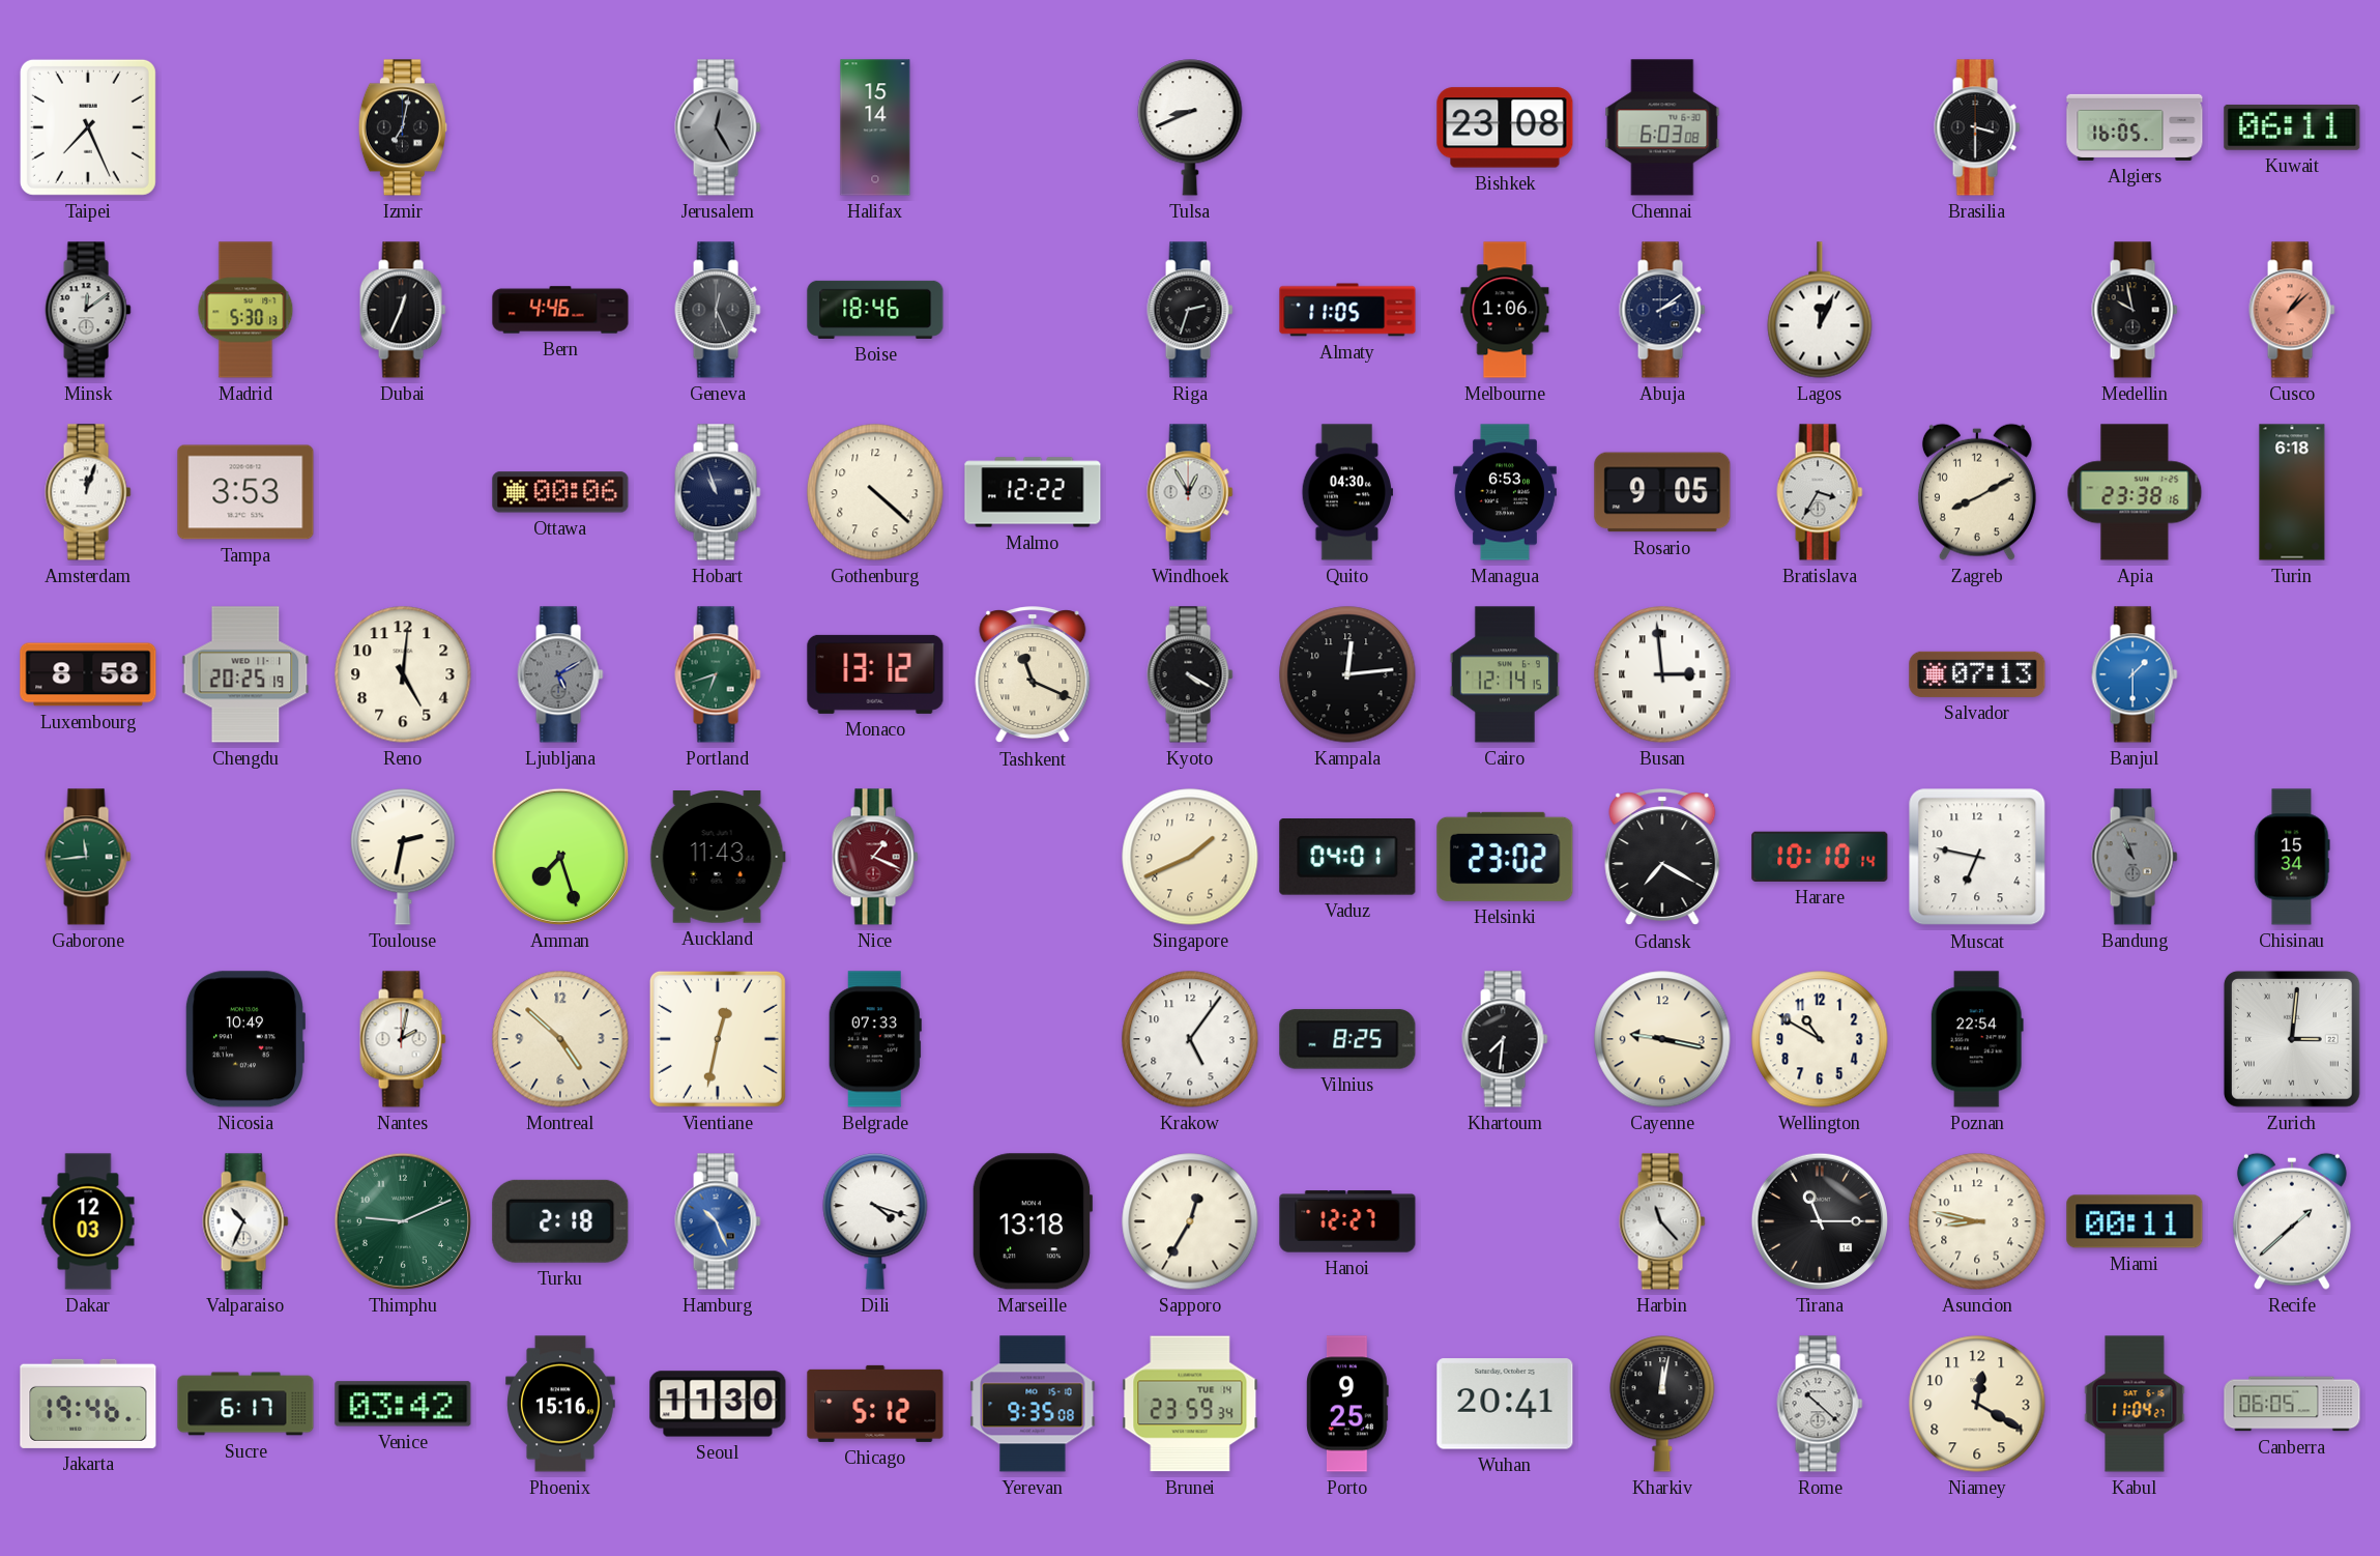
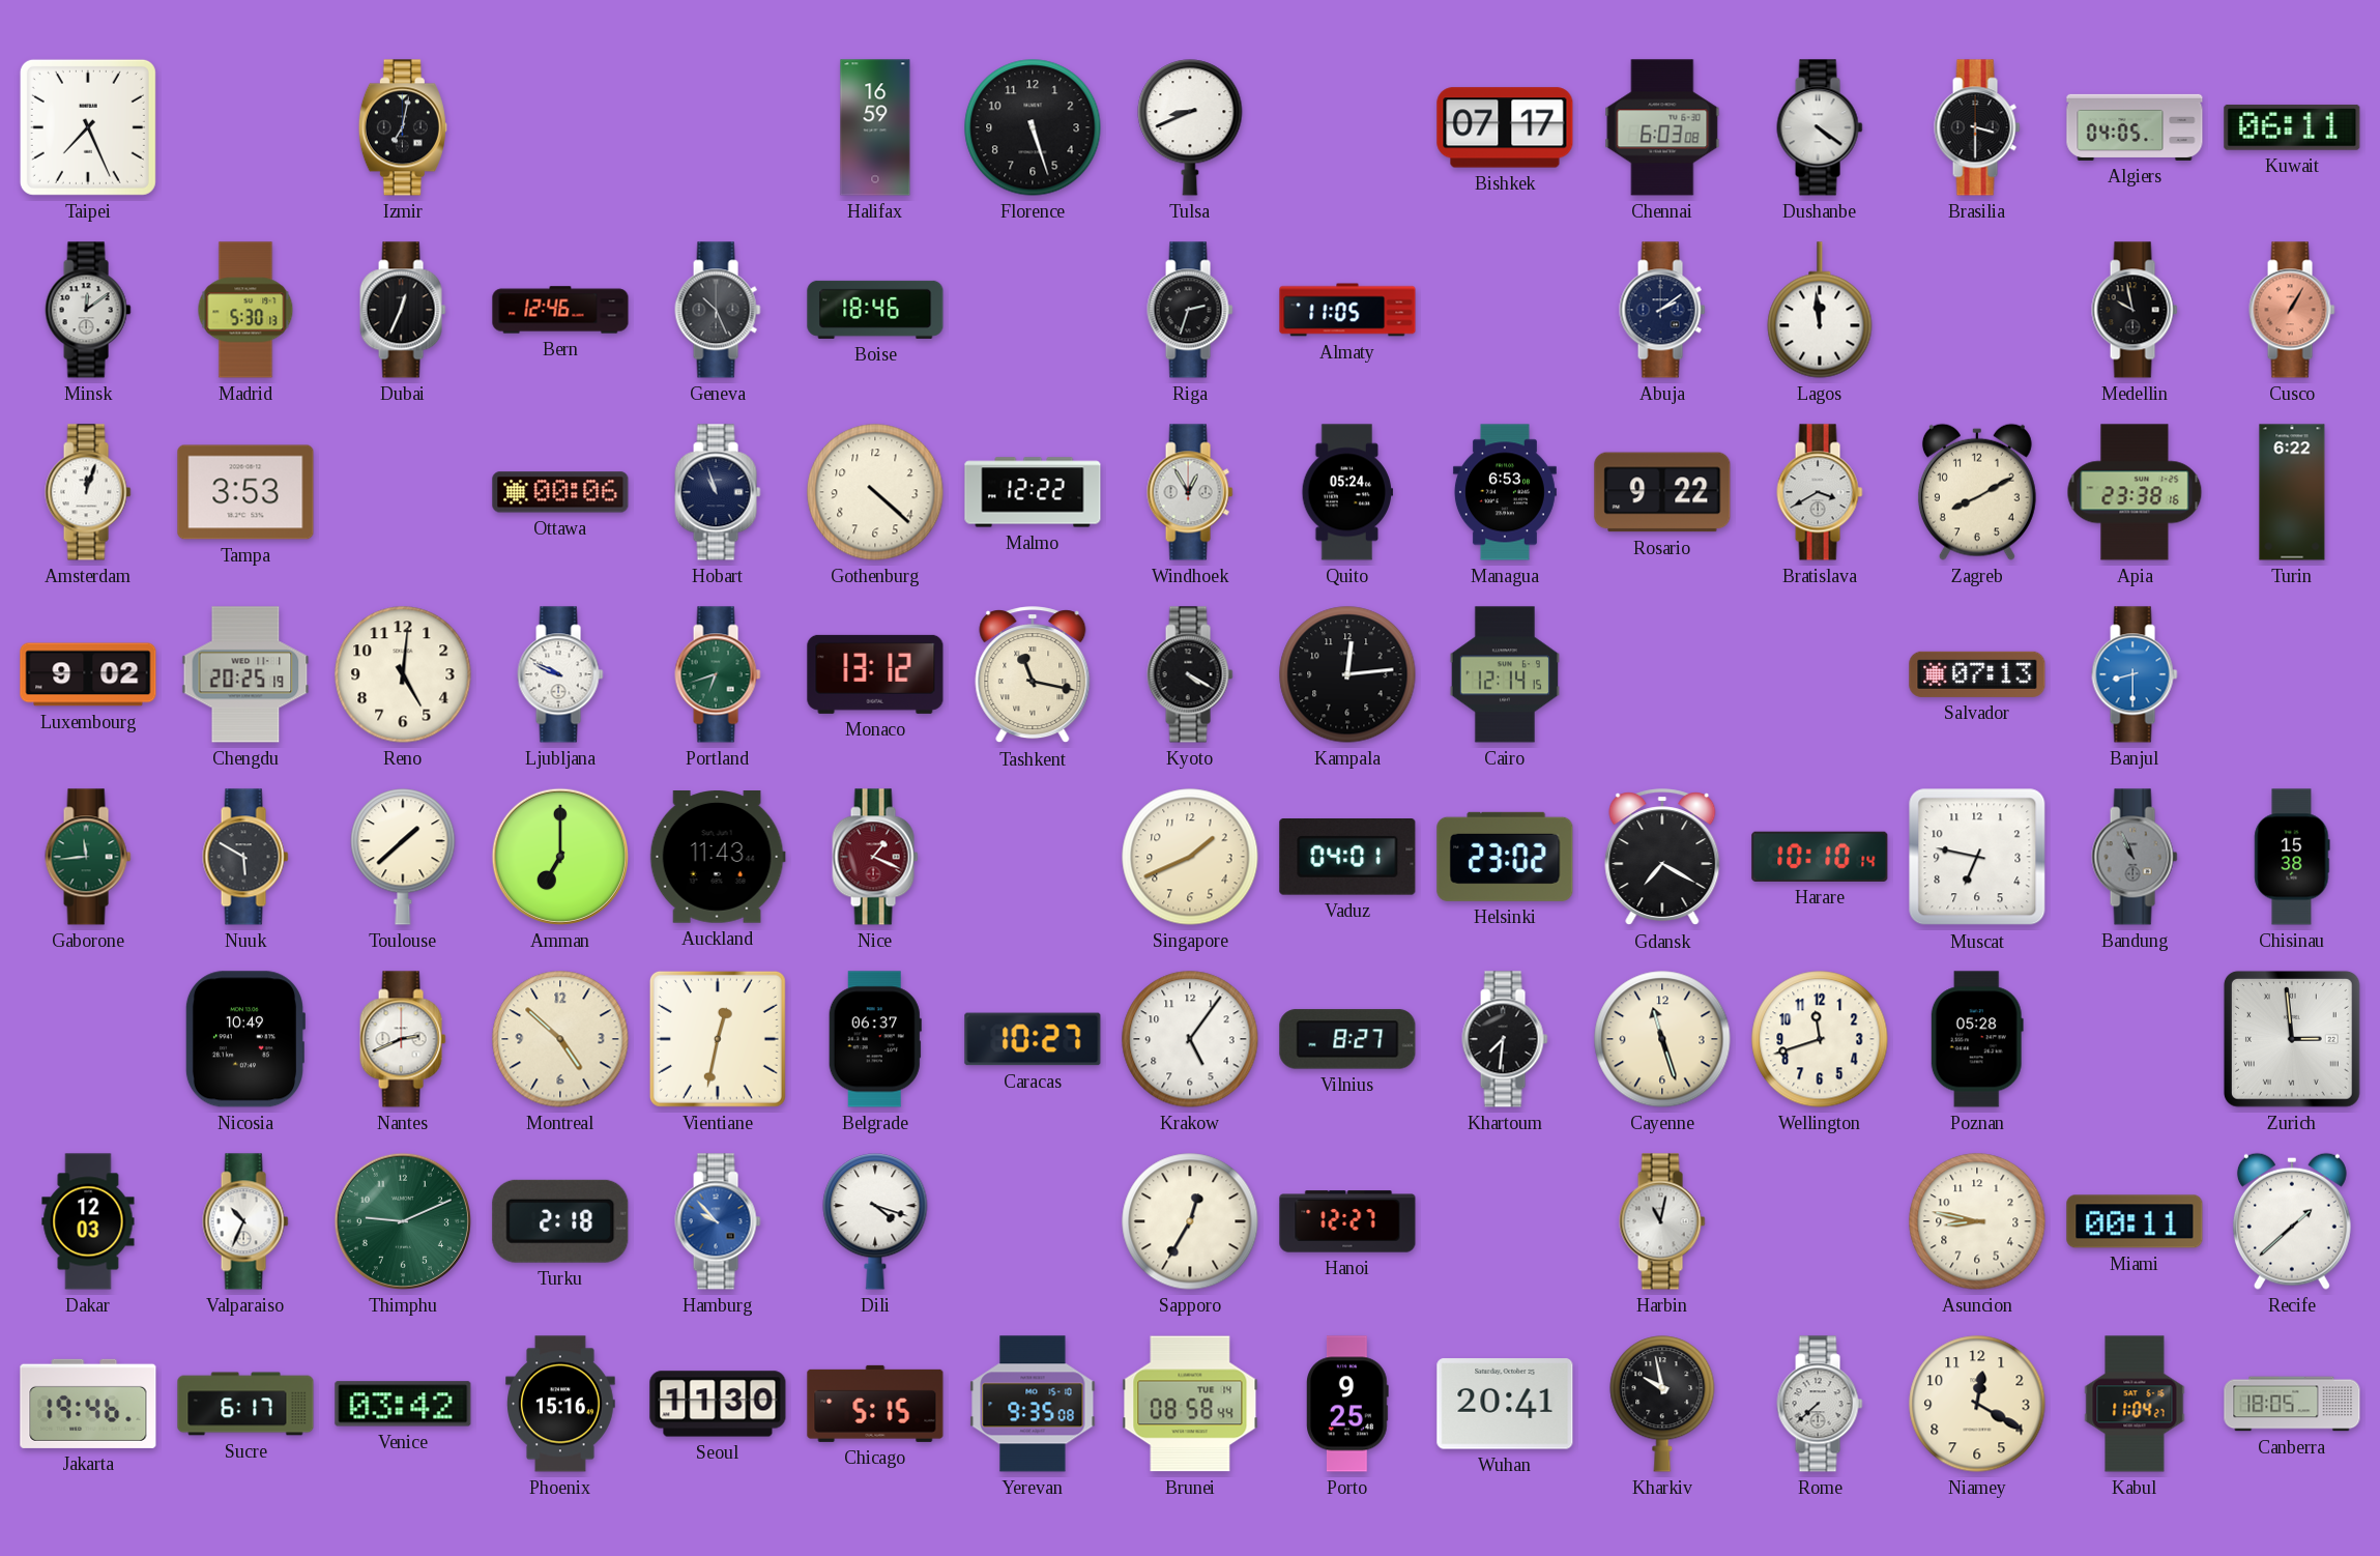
Jerusalem: 12:25 -> none (718, 127)
Halifax: 15:14 -> 16:59 (875, 127)
Florence: none -> 5:27 (1033, 127)
Bishkek: 23:08 -> 07:17 (1505, 127)
Dushanbe: none -> 4:21 (1820, 127)
Algiers: 16:05 -> 04:05 (2135, 127)
Bern: 4:46 -> 12:46 (560, 310)
Geneva: 12:26 -> 10:26 (718, 310)
Melbourne: 1:06 -> none (1505, 310)
Lagos: 12:04 -> 11:59 (1820, 310)
Cusco: 1:08 -> 1:05 (2292, 310)
Quito: 04:30 -> 05:24 (1346, 492)
Rosario: 9:05 -> 9:22 (1662, 492)
Bratislava: 3:35 -> 3:40 (1820, 492)
Turin: 6:18 -> 6:22 (2292, 492)
Luxembourg: 8:58 -> 9:02 (88, 674)
Ljubljana: 5:10 -> 9:49 (560, 674)
Ljubljana dial: grey -> white (560, 674)
Tashkent: 11:19 -> 11:17 (1033, 675)
Busan: 2:59 -> none (1662, 674)
Banjul: 1:30 -> 8:30 (2135, 674)
Nuuk: none -> 5:50 (245, 857)
Toulouse: 2:32 -> 1:38 (403, 857)
Amman: 7:27 -> 7:00 (560, 857)
Chisinau: 15:34 -> 15:38 (2292, 857)
Nantes: 2:02 -> 2:41 (403, 1039)
Belgrade: 07:33 -> 06:37 (875, 1039)
Caracas: none -> 10:27 (1033, 1039)
Vilnius: 8:25 -> 8:27 (1347, 1039)
Cayenne: 9:17 -> 11:27 (1662, 1039)
Wellington: 10:50 -> 11:42 (1820, 1039)
Poznan: 22:54 -> 05:28 (1977, 1039)
Zurich: 3:01 -> 2:59 (2292, 1039)
Hamburg: 10:26 -> 9:53 (718, 1221)
Marseille: 13:18 -> none (1033, 1221)
Harbin: 11:23 -> 11:02 (1662, 1221)
Tirana: 11:15 -> none (1820, 1221)
Chicago: 5:12 -> 5:15 (875, 1404)
Brunei: 23:59 -> 08:58 (1190, 1404)
Kharkiv: 12:02 -> 9:58 (1662, 1404)
Rome: 10:22 -> 7:38 (1820, 1404)
Canberra: 06:05 -> 18:05 (2292, 1404)
